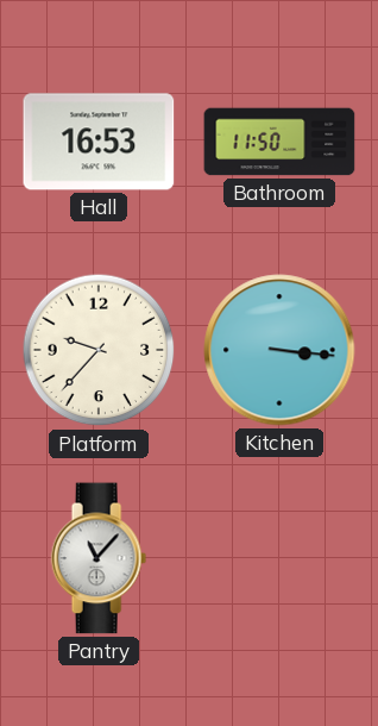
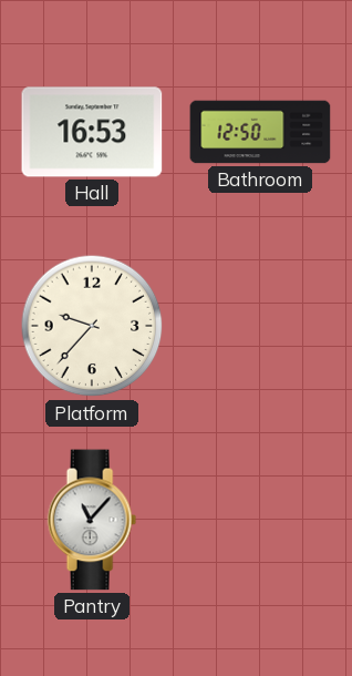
Bathroom: 11:50 -> 12:50 (260, 132)
Kitchen: 3:16 -> none (279, 350)
